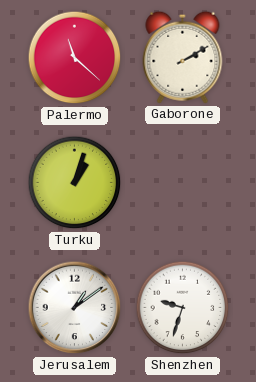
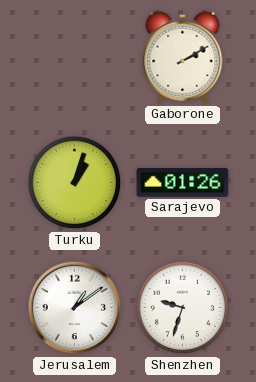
Palermo: 11:22 -> none (75, 58)
Sarajevo: none -> 01:26 (183, 182)
